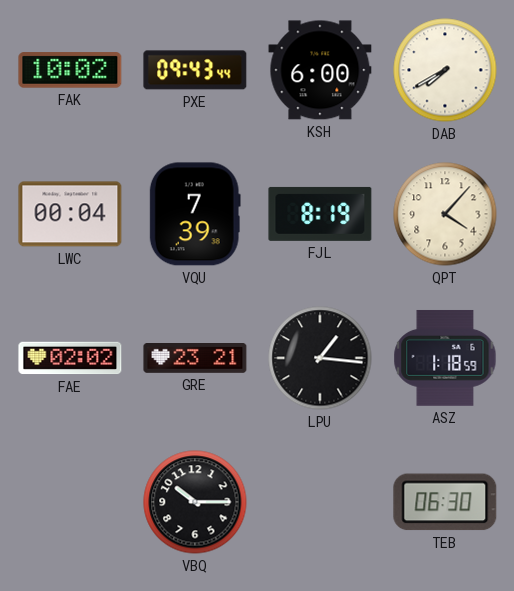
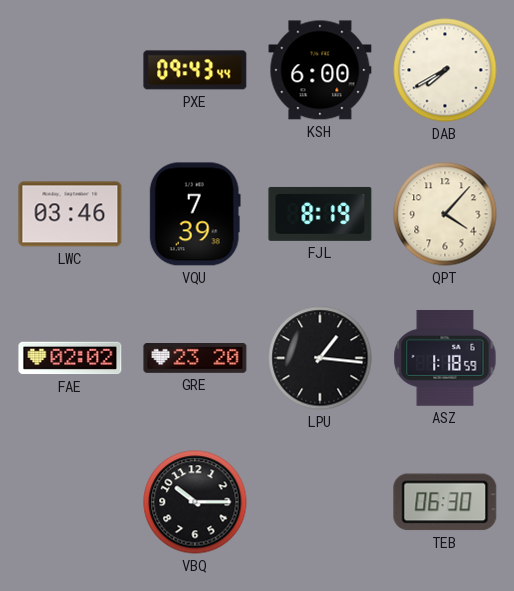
FAK: 10:02 -> none (70, 70)
LWC: 00:04 -> 03:46 (70, 214)
GRE: 23:21 -> 23:20 (195, 359)
